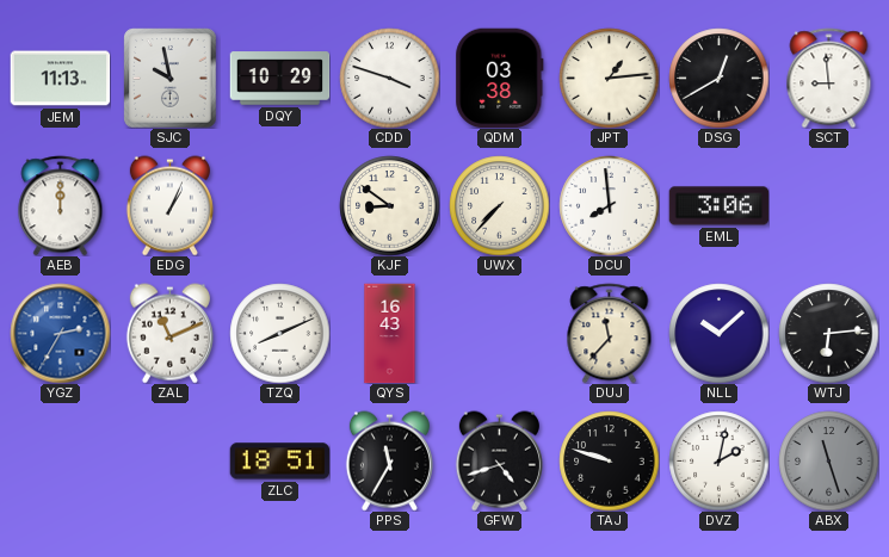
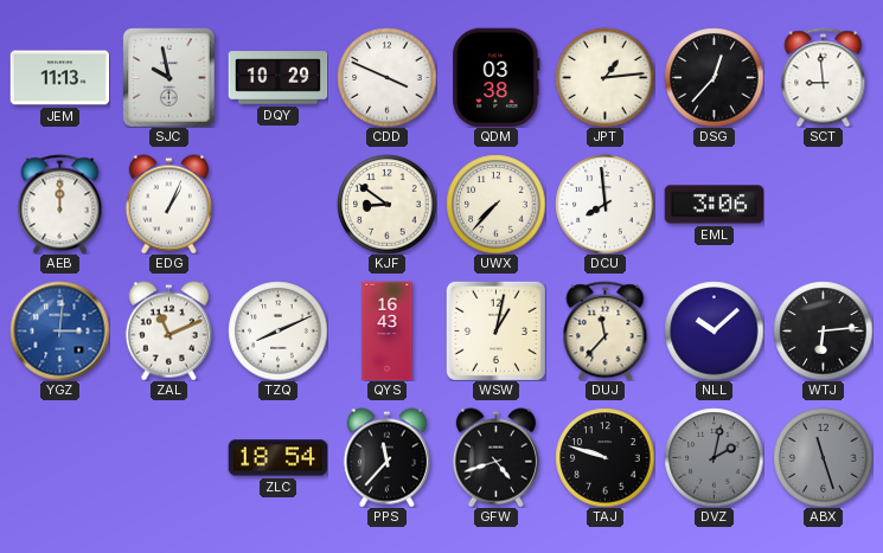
CDD: 3:48 -> 3:49 (386, 77)
DSG: 12:40 -> 12:37 (714, 77)
YGZ: 2:35 -> 3:01 (59, 330)
WSW: none -> 1:02 (495, 330)
ZLC: 18:51 -> 18:54 (277, 458)
PPS: 11:35 -> 11:37 (386, 457)
DVZ dial: white -> grey (714, 457)
